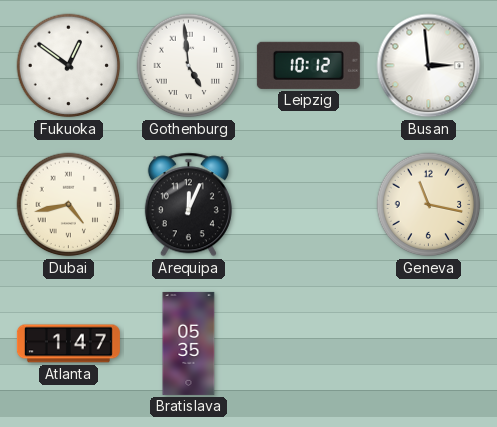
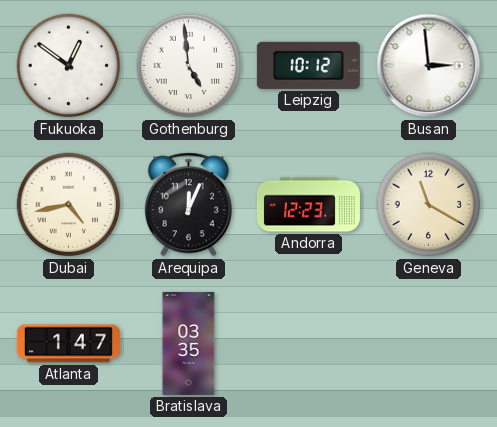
Andorra: none -> 12:23 (308, 205)
Geneva: 11:17 -> 11:20 (429, 205)
Bratislava: 05:35 -> 03:35 (189, 343)
